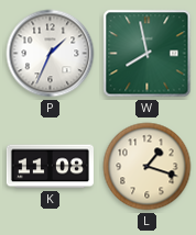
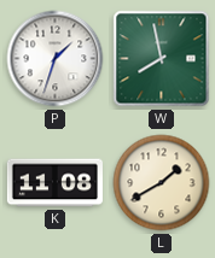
P: 1:34 -> 1:33 (56, 59)
L: 1:18 -> 1:40 (162, 183)
